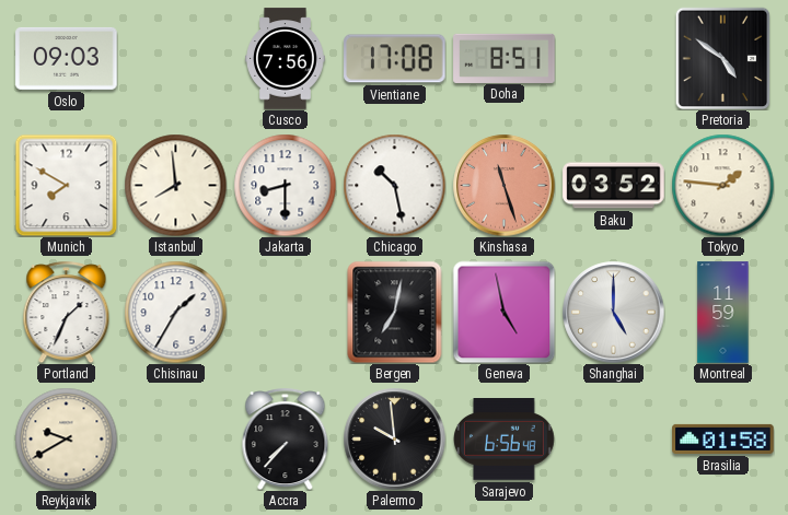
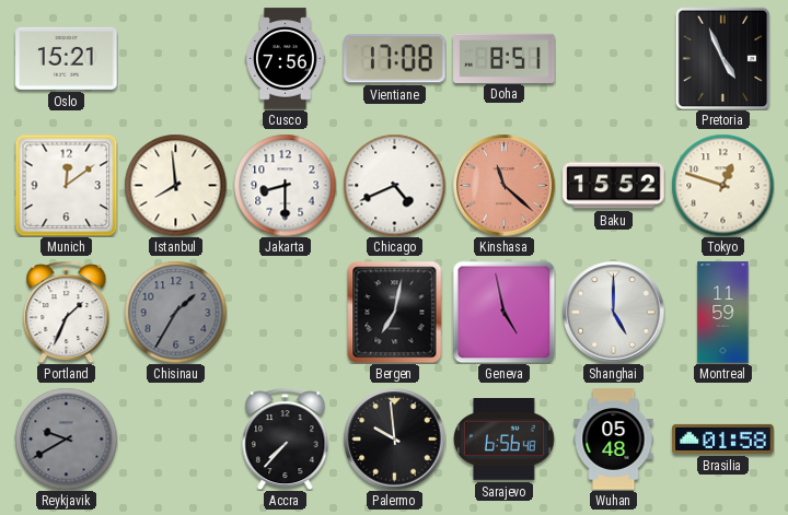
Oslo: 09:03 -> 15:21 (67, 58)
Pretoria: 4:51 -> 4:56 (723, 58)
Munich: 7:50 -> 12:09 (66, 185)
Chicago: 10:28 -> 4:41 (394, 185)
Kinshasa: 11:27 -> 11:22 (503, 185)
Baku: 03:52 -> 15:52 (614, 186)
Tokyo: 1:46 -> 12:48 (722, 185)
Chisinau dial: white -> grey (175, 312)
Reykjavik dial: cream -> grey (66, 438)
Wuhan: none -> 05:48 (614, 440)
